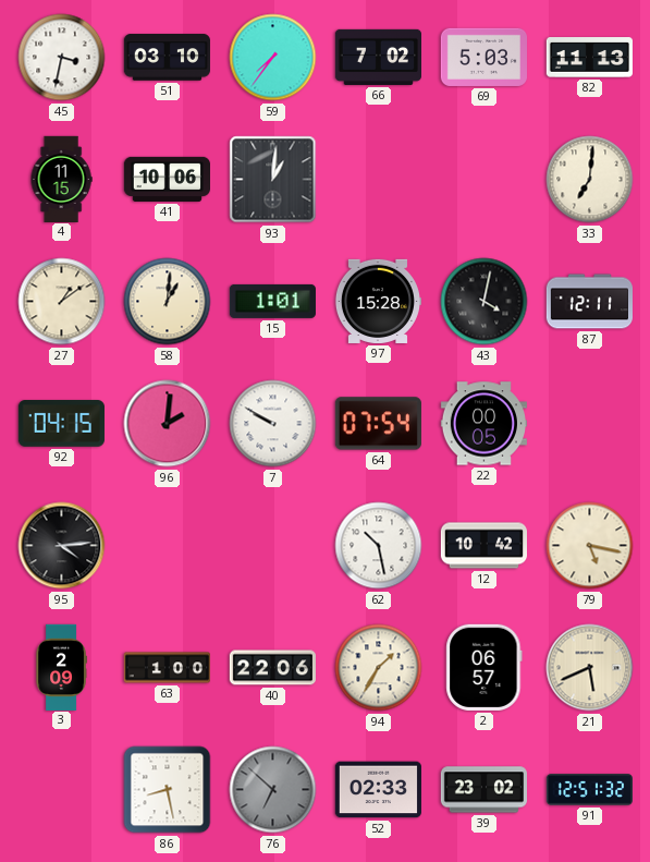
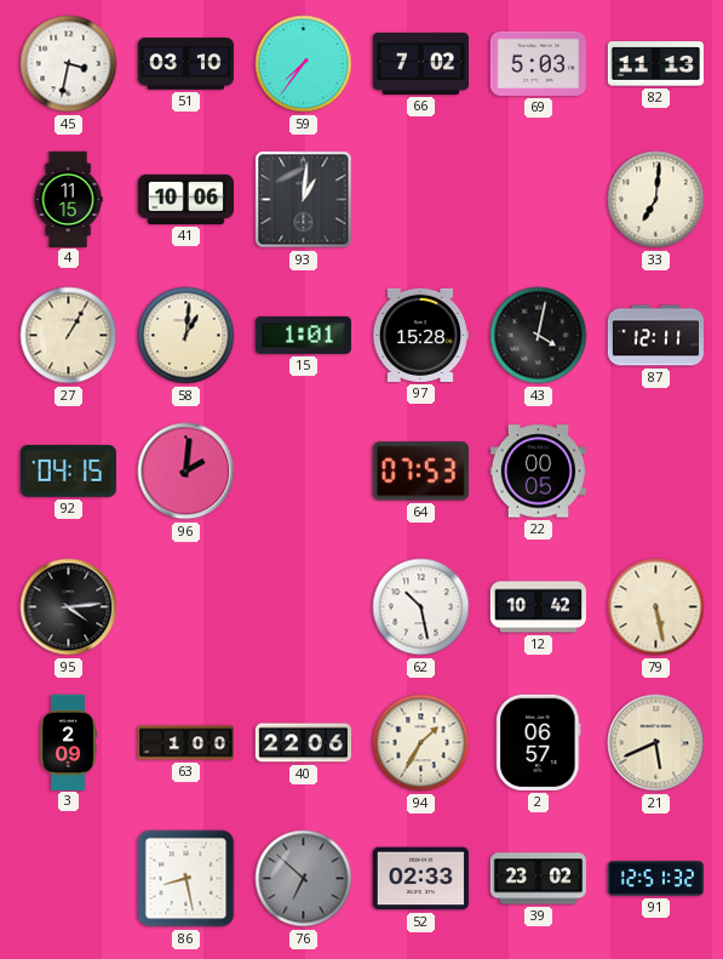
27: 1:09 -> 1:05 (69, 336)
7: 9:50 -> none (273, 424)
64: 07:54 -> 07:53 (420, 472)
79: 5:17 -> 5:28 (656, 607)
